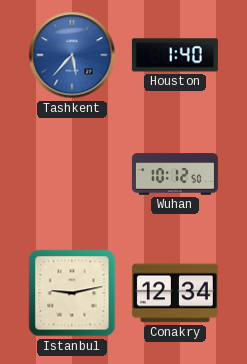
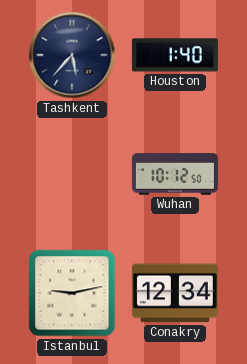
Tashkent dial: blue -> navy (72, 55)
